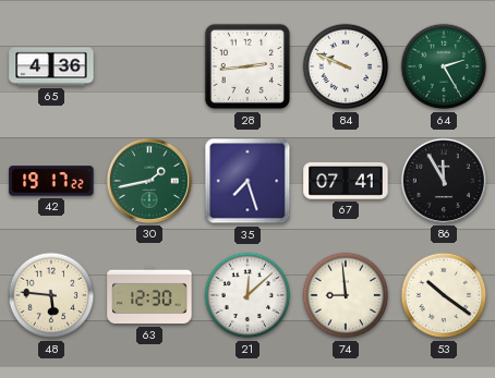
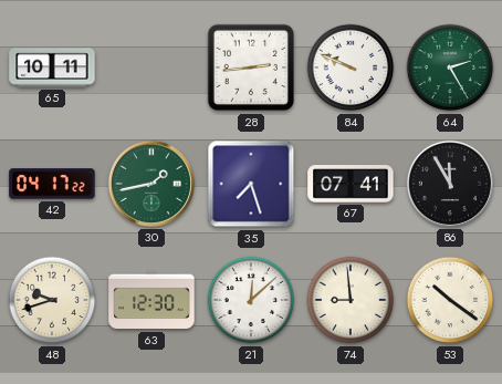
65: 4:36 -> 10:11 (52, 68)
42: 19:17 -> 04:17 (52, 184)
48: 5:46 -> 9:42 (52, 300)
